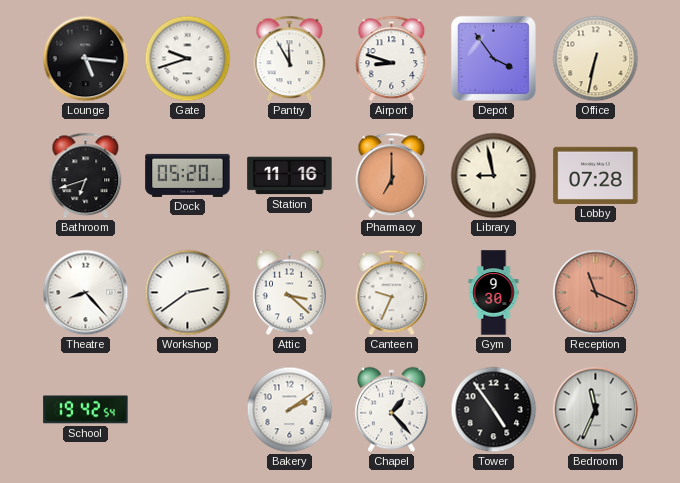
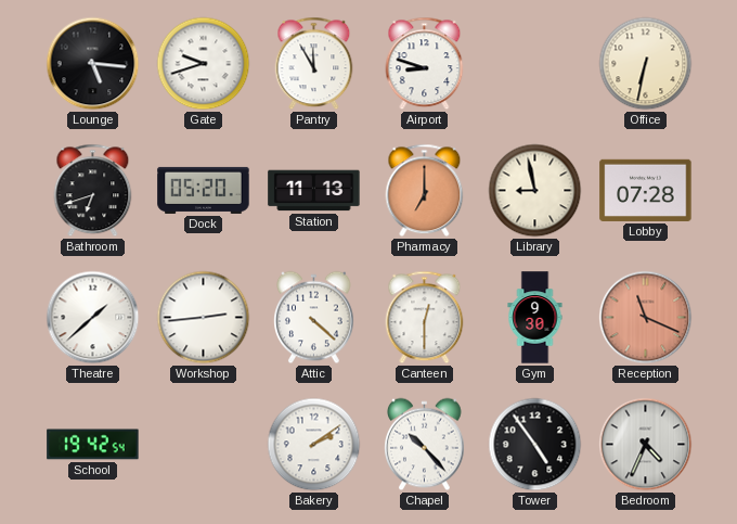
Depot: 3:54 -> none (493, 58)
Station: 11:16 -> 11:13 (314, 191)
Theatre: 8:23 -> 1:38 (93, 318)
Workshop: 2:39 -> 2:44 (204, 318)
Attic: 3:22 -> 4:22 (314, 318)
Canteen: 9:34 -> 12:30 (425, 318)
Chapel: 1:23 -> 10:23 (425, 445)
Bedroom: 11:34 -> 4:34 (646, 445)
